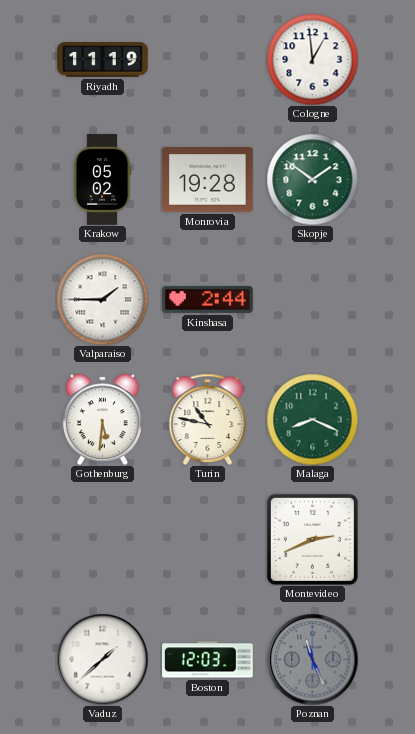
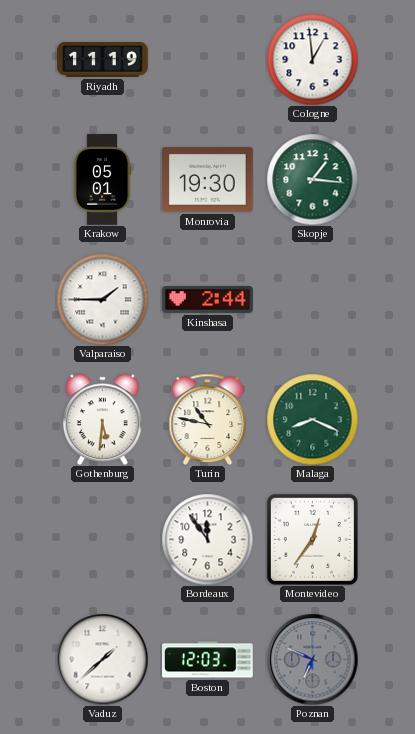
Krakow: 05:02 -> 05:01 (102, 180)
Monrovia: 19:28 -> 19:30 (208, 180)
Skopje: 1:51 -> 1:16 (312, 179)
Bordeaux: none -> 11:54 (207, 539)
Montevideo: 2:41 -> 12:36 (312, 539)
Poznan: 11:26 -> 6:49 (312, 659)
